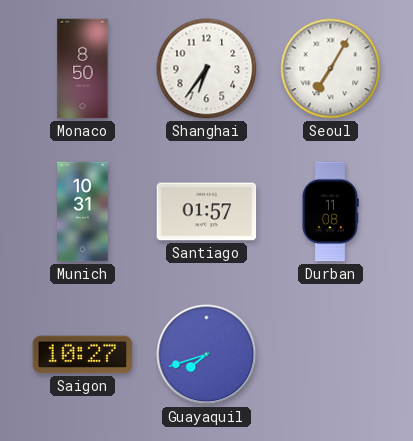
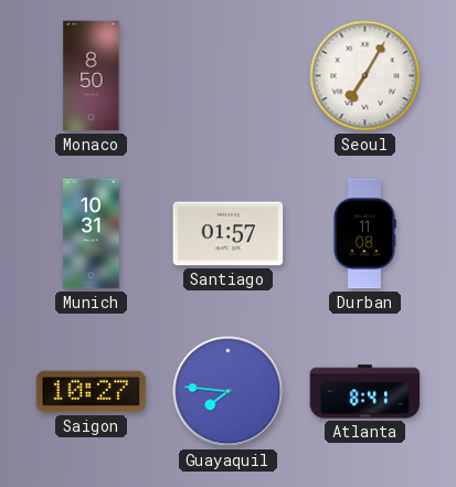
Shanghai: 6:36 -> none (207, 69)
Guayaquil: 7:42 -> 7:46 (229, 392)
Atlanta: none -> 8:41 (365, 392)
